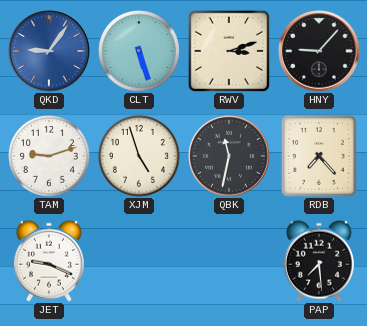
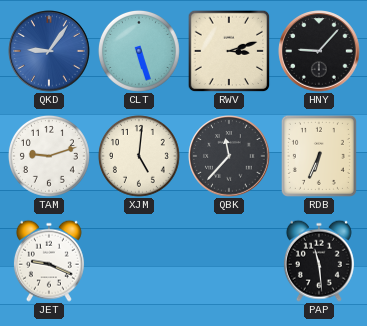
XJM: 4:57 -> 5:01 (139, 156)
QBK: 11:32 -> 11:37 (229, 156)
RDB: 7:23 -> 6:34 (319, 156)
PAP: 7:29 -> 11:29 (319, 261)
